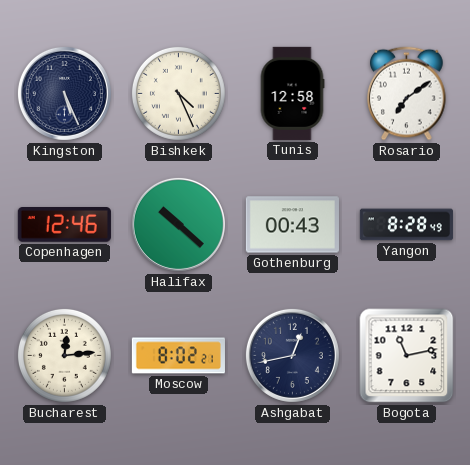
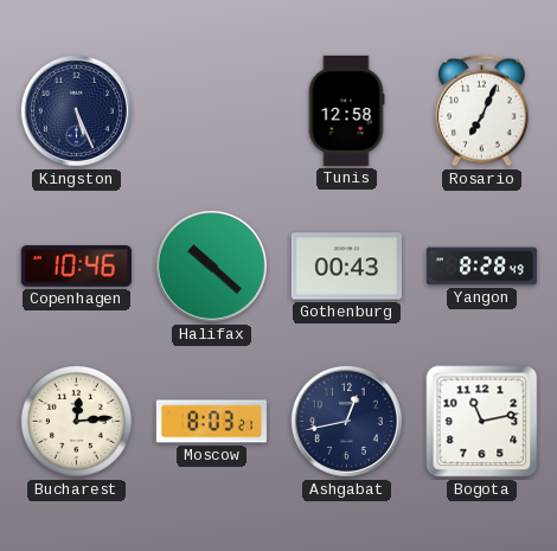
Bishkek: 4:26 -> none (178, 93)
Rosario: 7:09 -> 7:04 (482, 111)
Copenhagen: 12:46 -> 10:46 (76, 267)
Moscow: 8:02 -> 8:03 (211, 422)
